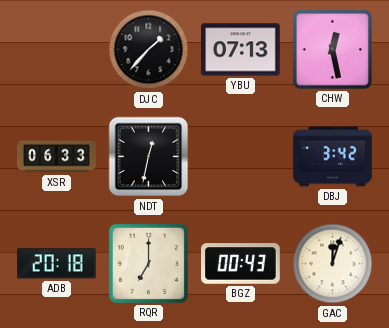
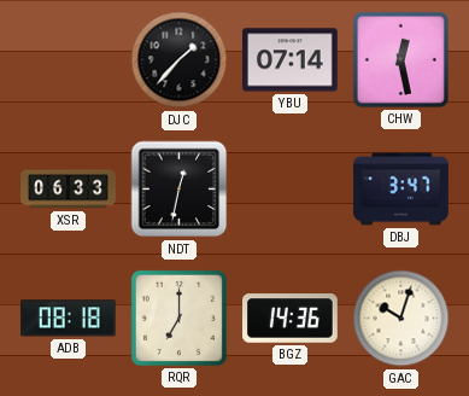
YBU: 07:13 -> 07:14 (291, 60)
DBJ: 3:42 -> 3:47 (401, 190)
ADB: 20:18 -> 08:18 (68, 319)
BGZ: 00:43 -> 14:36 (291, 319)
GAC: 12:03 -> 10:03 (401, 319)
